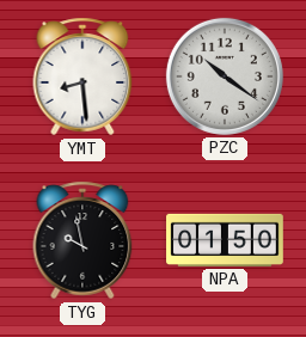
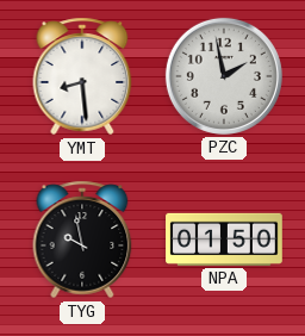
PZC: 10:21 -> 1:58 (224, 76)
